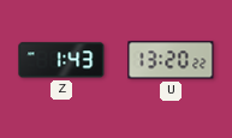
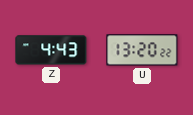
Z: 1:43 -> 4:43 (51, 50)
